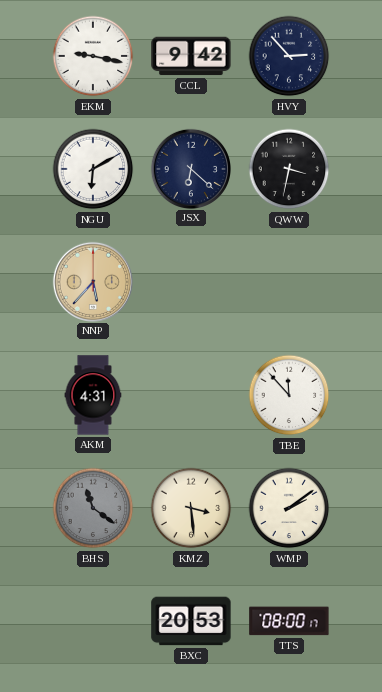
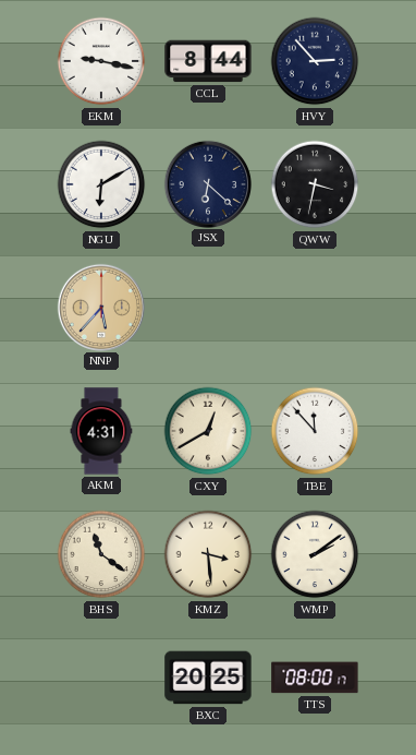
CCL: 9:42 -> 8:44 (208, 61)
CXY: none -> 12:40 (208, 431)
BHS dial: grey -> cream (101, 554)
BXC: 20:53 -> 20:25 (208, 678)
